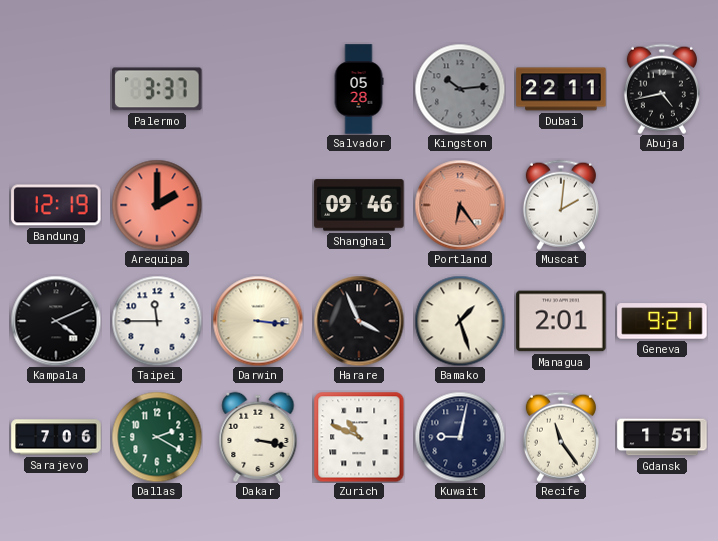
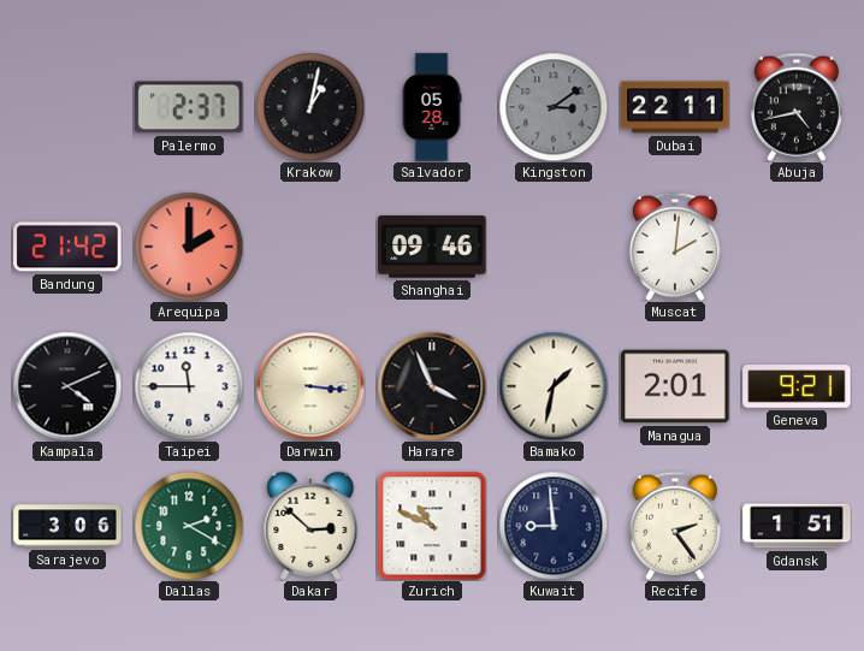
Palermo: 3:37 -> 2:37 (189, 107)
Krakow: none -> 1:02 (310, 107)
Kingston: 10:14 -> 3:09 (554, 107)
Bandung: 12:19 -> 21:42 (67, 247)
Portland: 6:24 -> none (460, 205)
Bamako: 1:27 -> 1:32 (554, 386)
Sarajevo: 7:06 -> 3:06 (67, 526)
Dakar: 3:17 -> 2:52 (310, 526)
Kuwait: 9:02 -> 8:59 (554, 526)
Recife: 11:24 -> 2:24 (675, 526)
